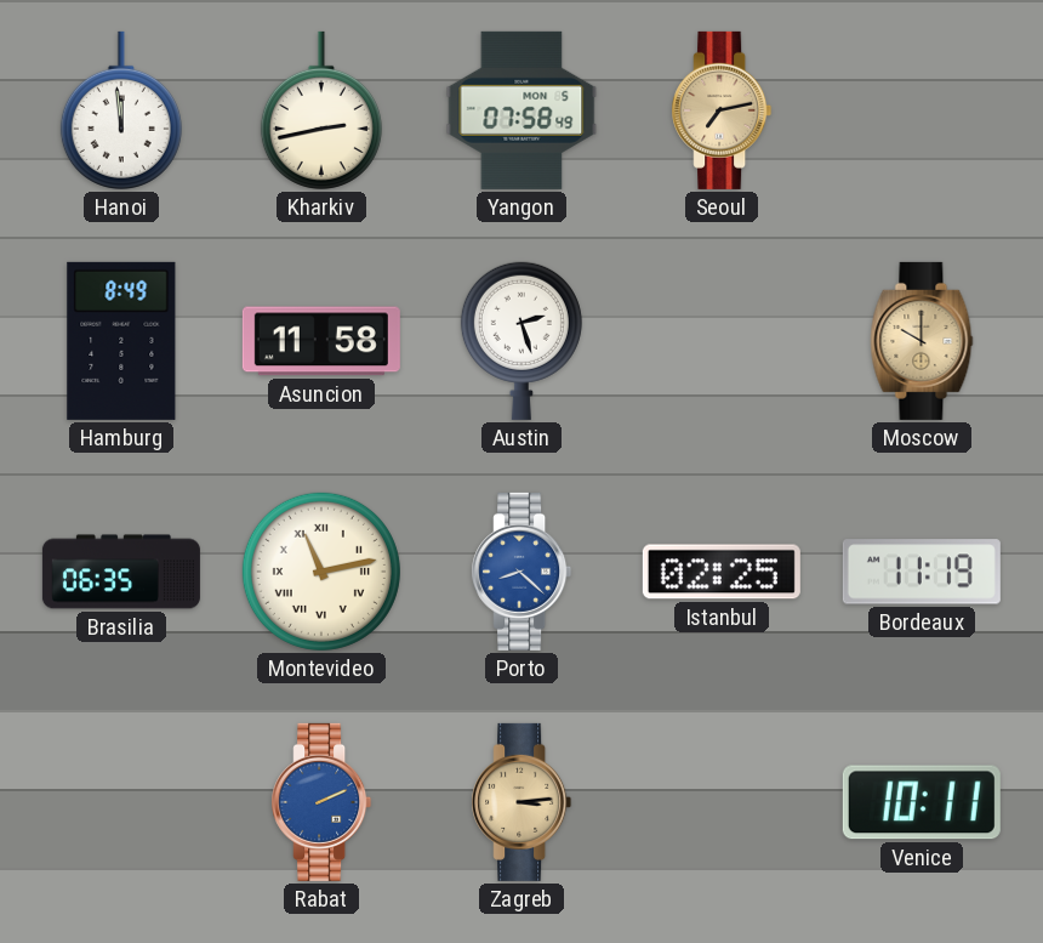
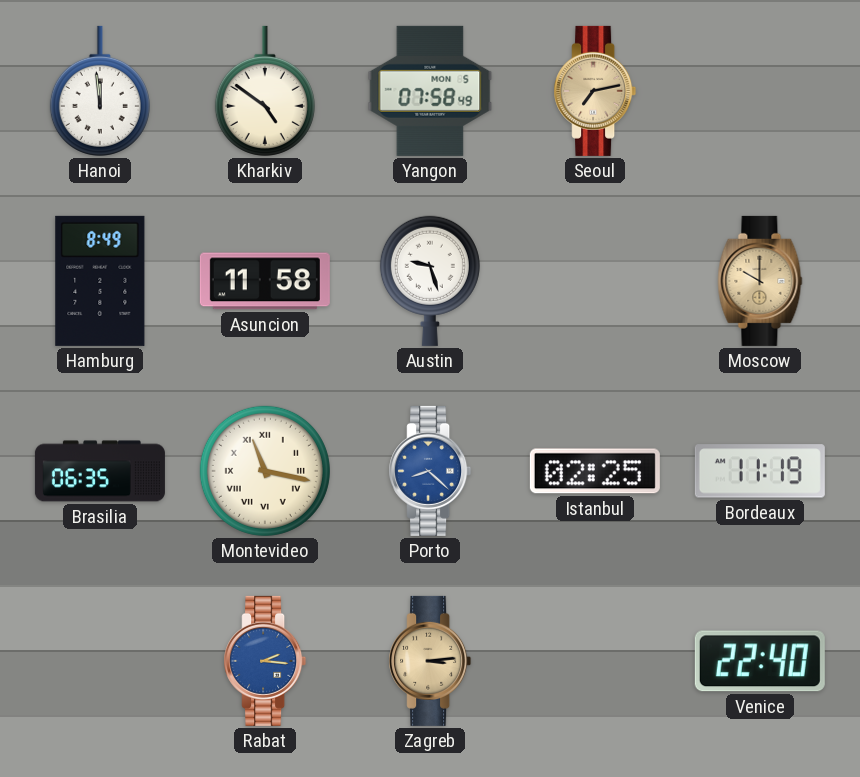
Kharkiv: 2:43 -> 4:51 (265, 91)
Austin: 2:27 -> 9:27 (430, 281)
Montevideo: 11:13 -> 11:17 (265, 471)
Rabat: 2:11 -> 2:16 (265, 661)
Venice: 10:11 -> 22:40 (760, 661)
